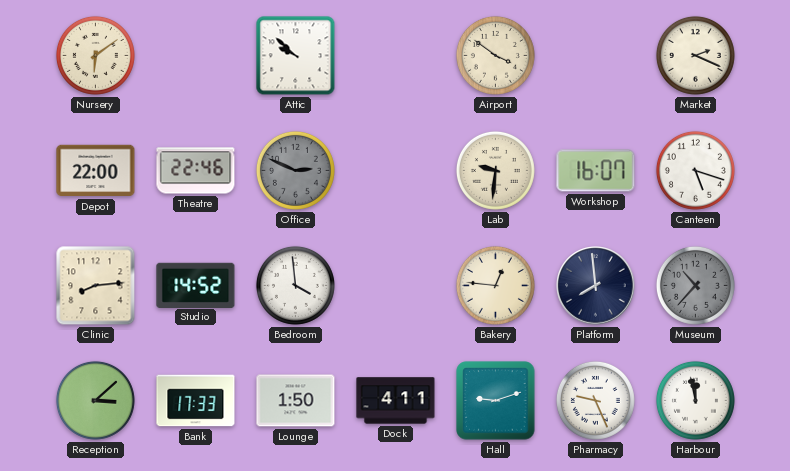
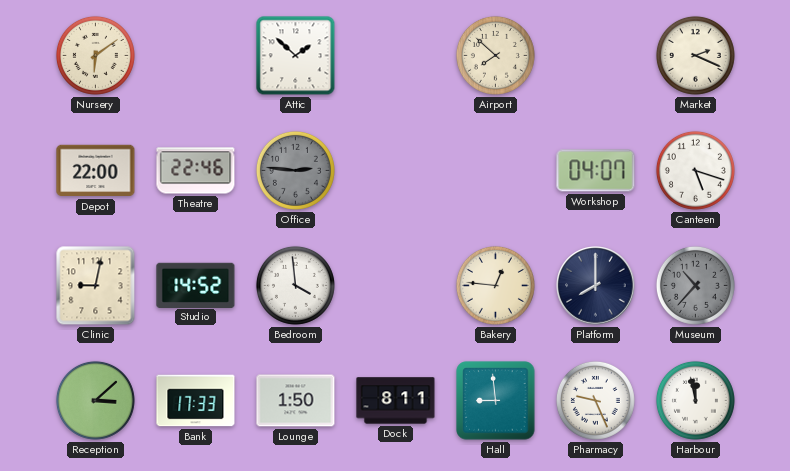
Attic: 9:52 -> 1:52 (296, 56)
Airport: 3:51 -> 7:52 (495, 55)
Office: 2:49 -> 2:46 (295, 170)
Lab: 9:31 -> none (495, 170)
Workshop: 16:07 -> 04:07 (596, 171)
Clinic: 8:14 -> 9:02 (96, 286)
Platform: 7:59 -> 8:00 (596, 286)
Dock: 4:11 -> 8:11 (396, 401)
Hall: 9:12 -> 8:59 (496, 401)
